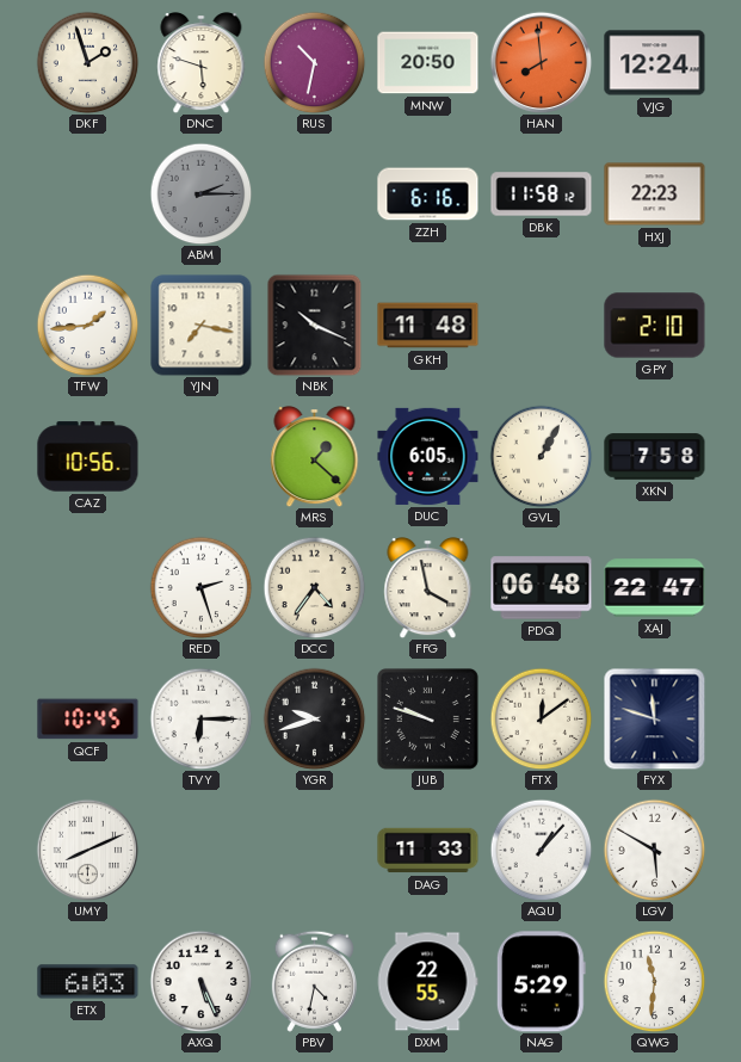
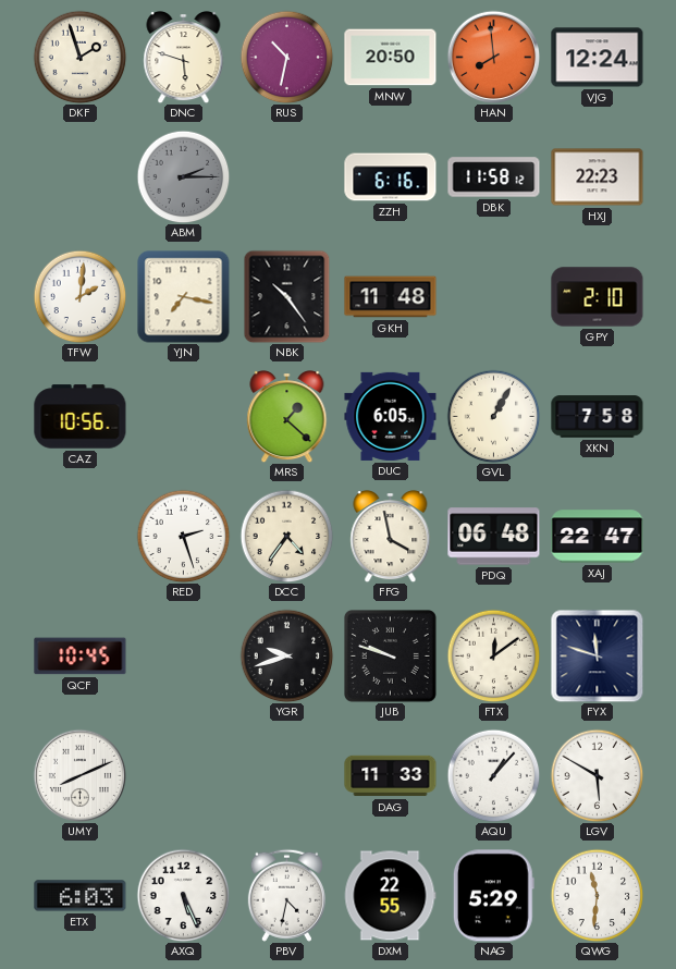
TFW: 1:44 -> 2:01 (79, 296)
NBK: 10:19 -> 10:24 (287, 296)
TVY: 6:15 -> none (200, 718)
